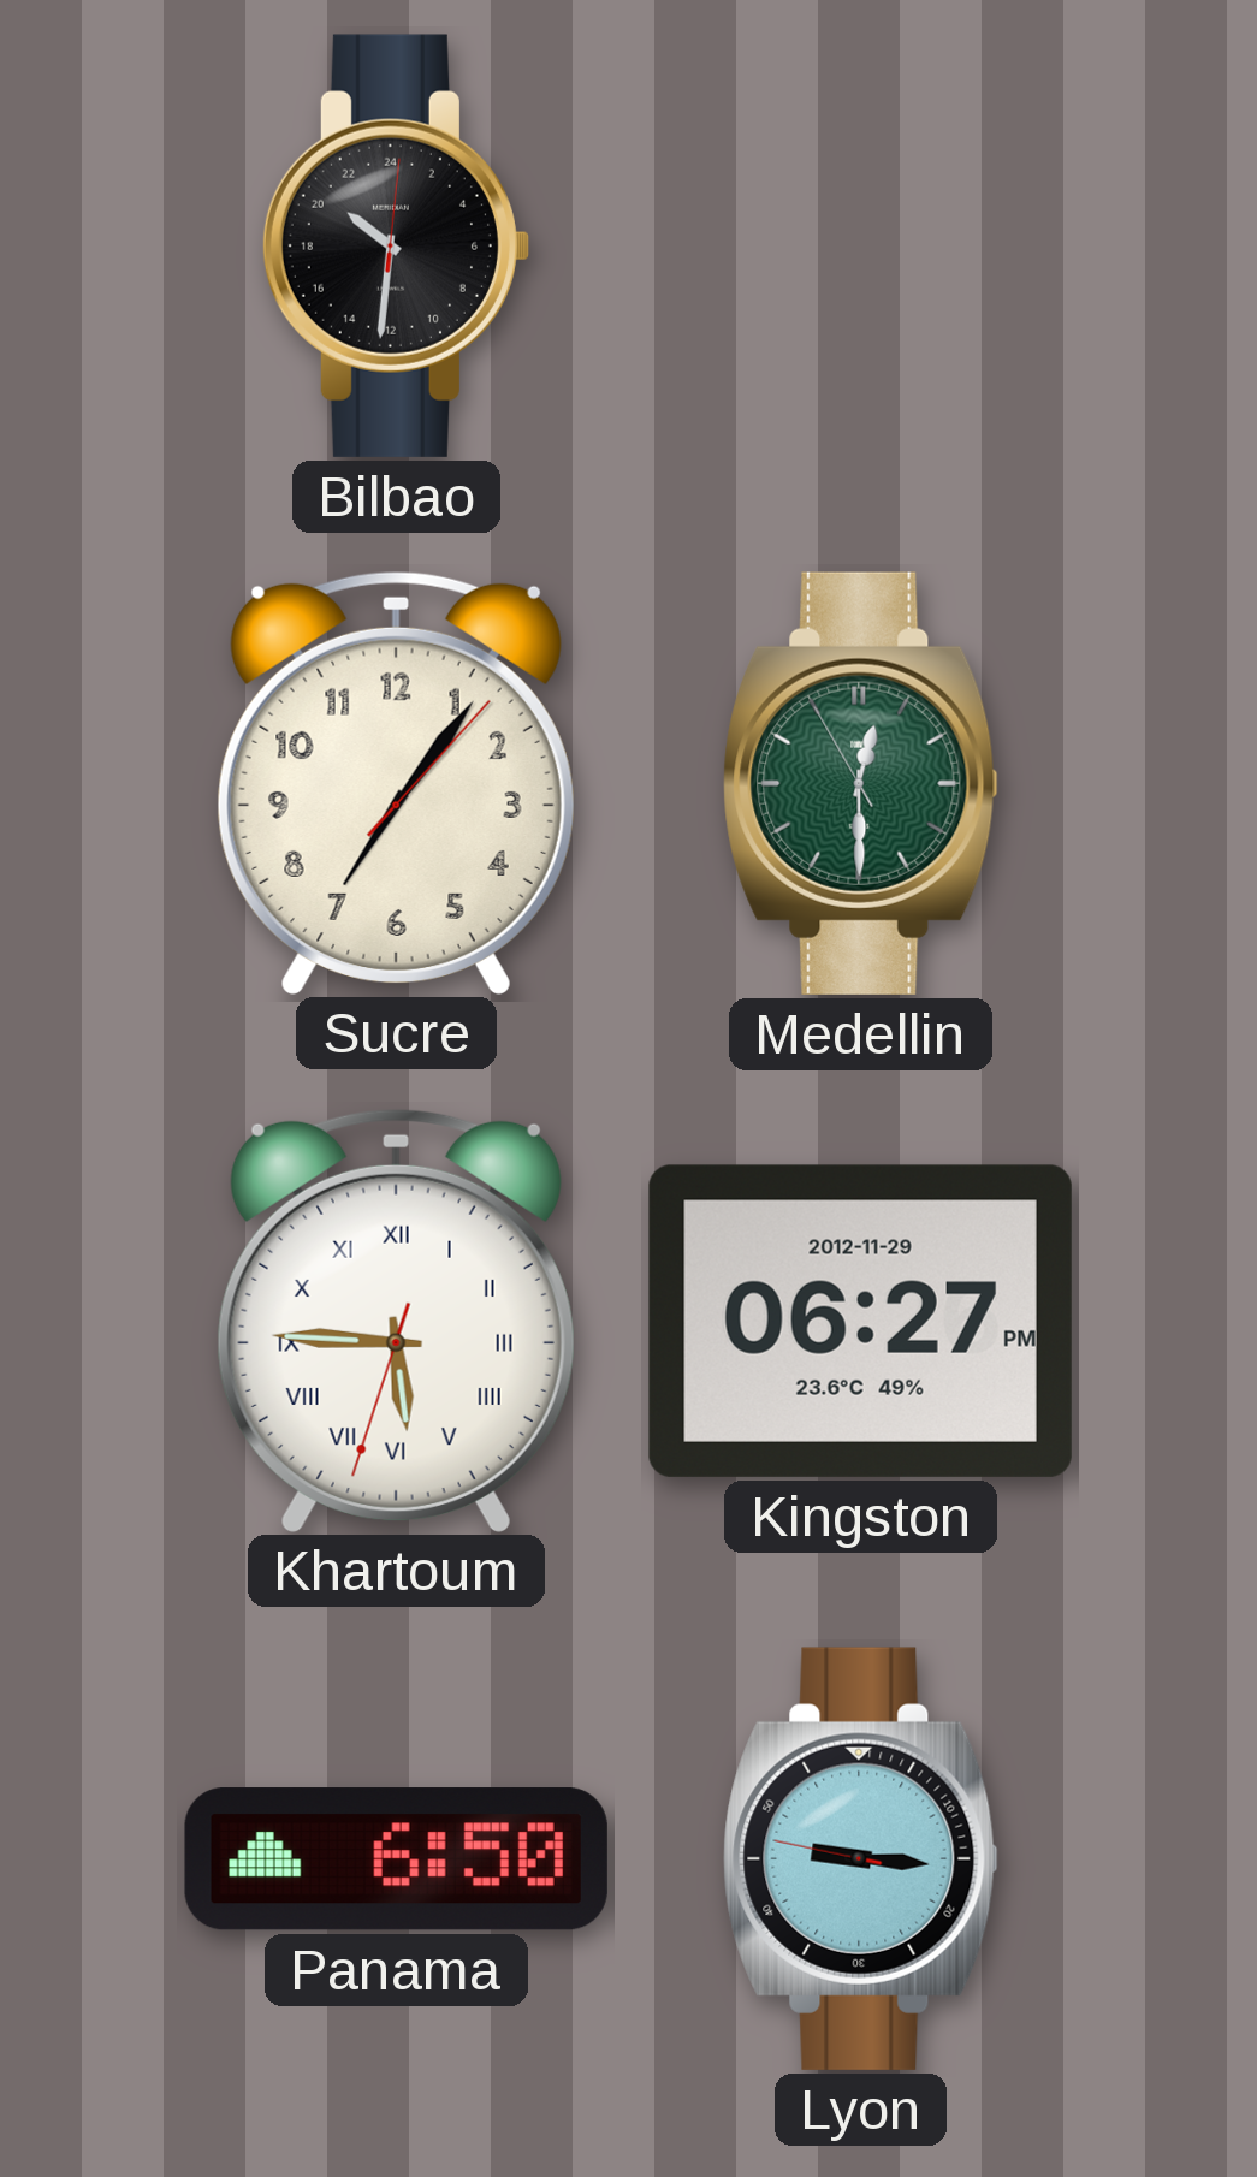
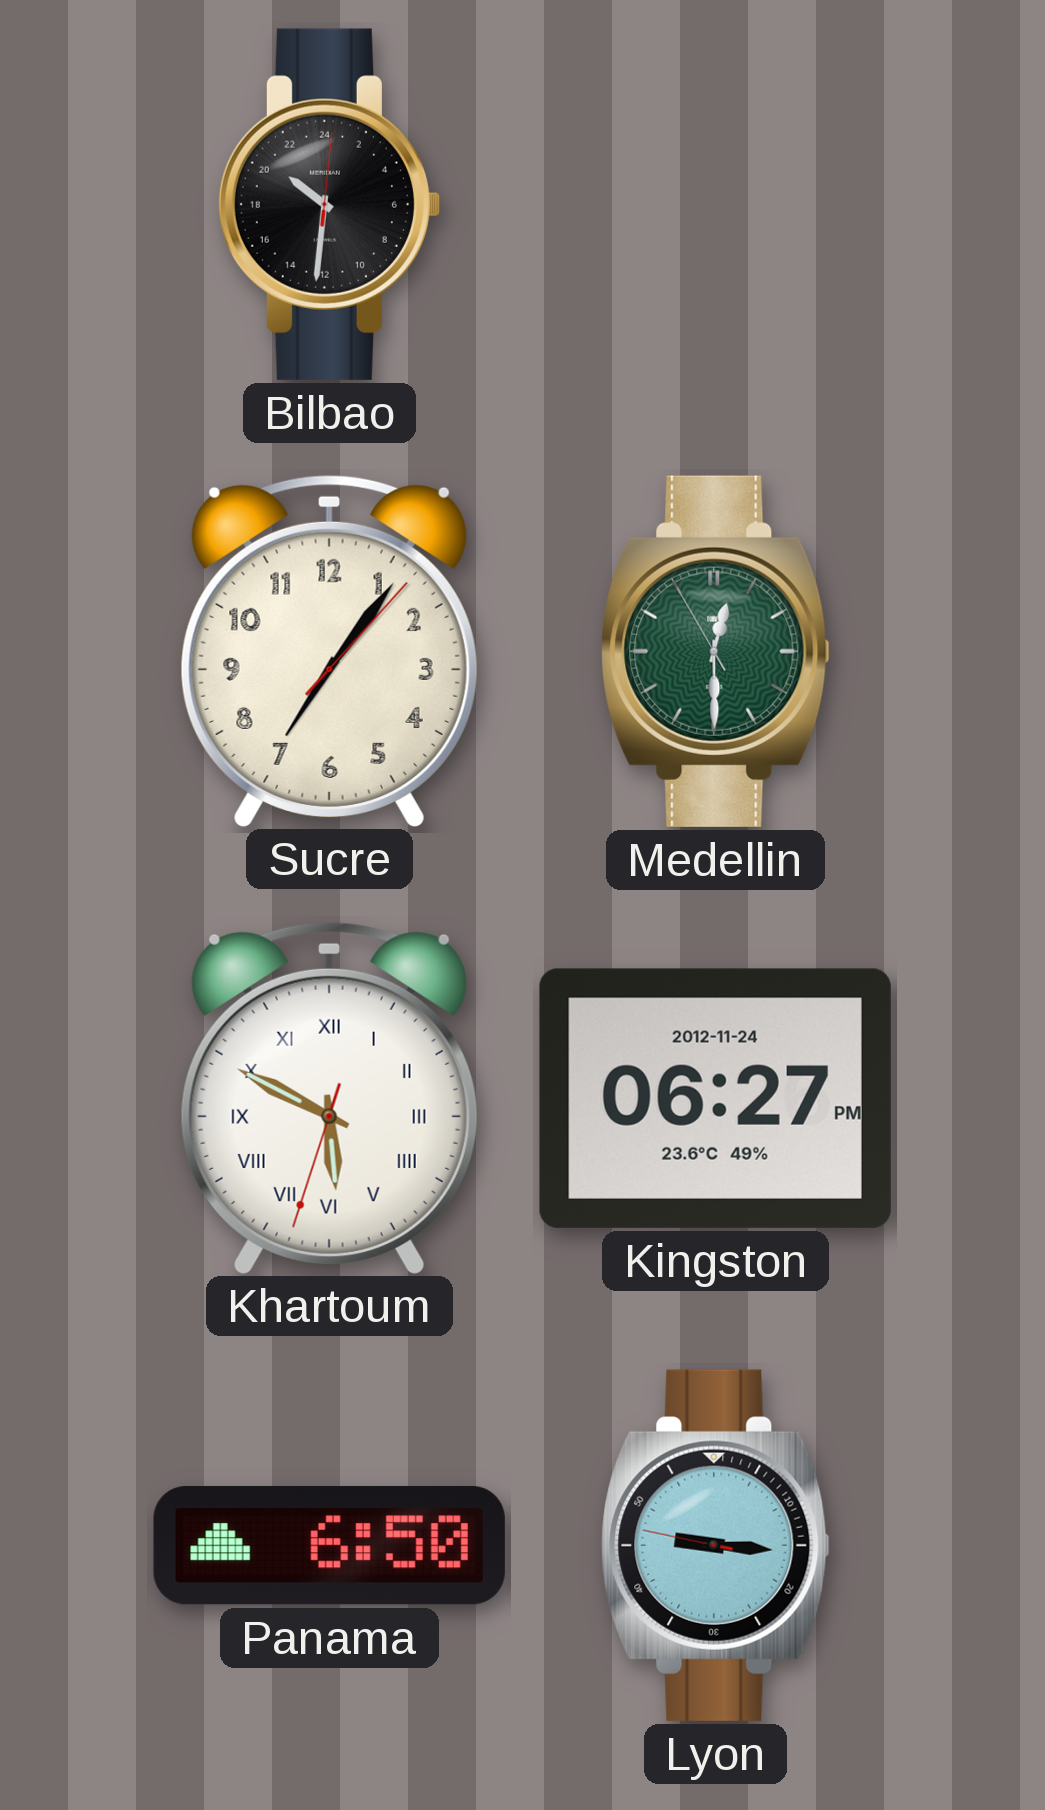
Khartoum: 5:45 -> 5:49 (329, 1097)
Kingston date: 2012-11-29 -> 2012-11-24 (715, 1098)
